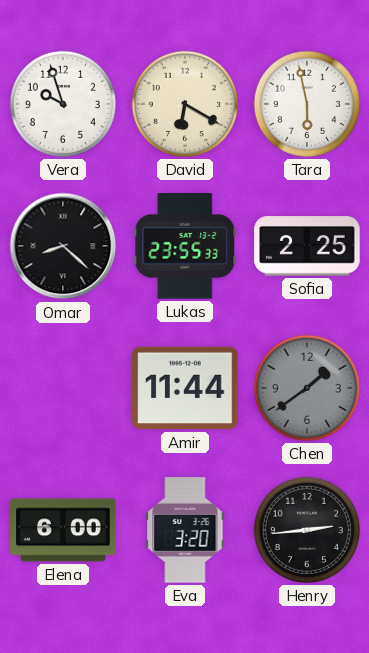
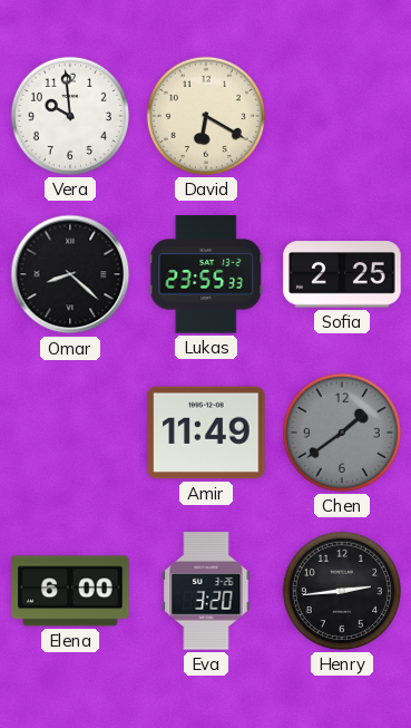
Vera: 9:57 -> 9:59 (70, 116)
Tara: 5:58 -> none (307, 104)
Amir: 11:44 -> 11:49 (206, 433)
